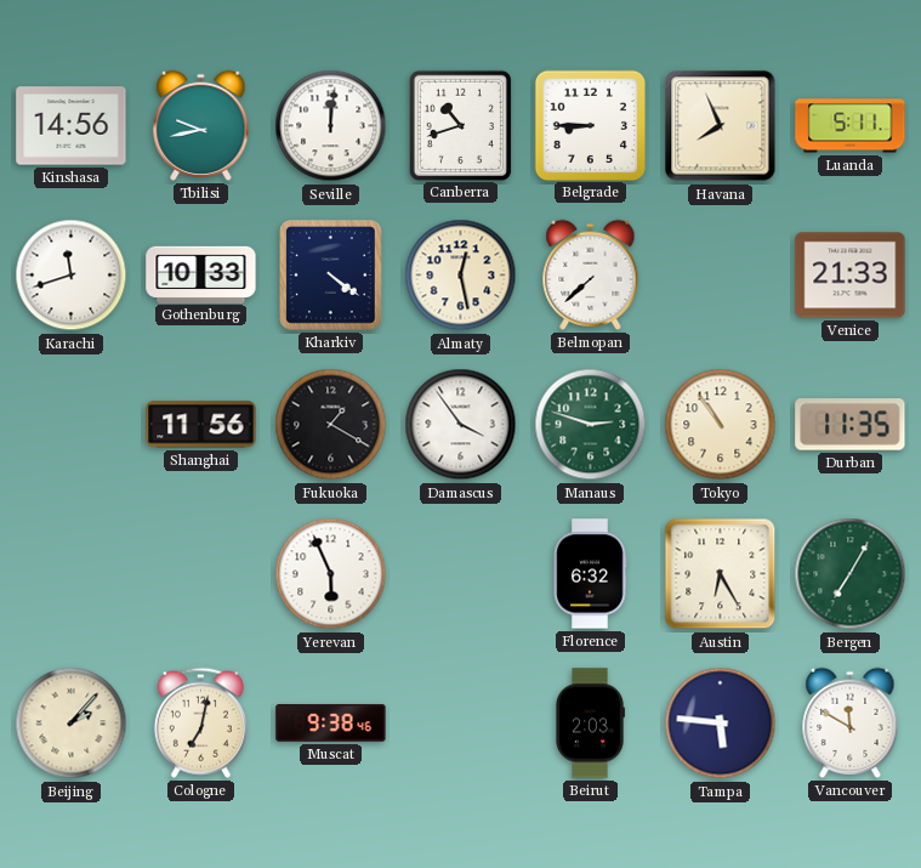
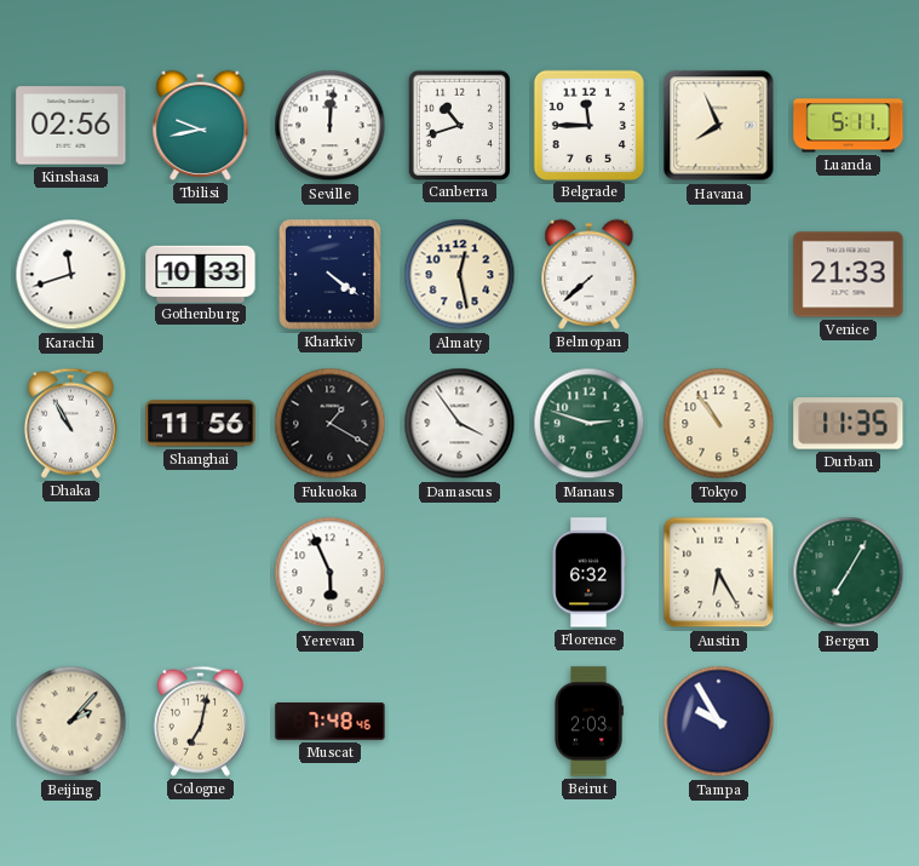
Kinshasa: 14:56 -> 02:56 (71, 126)
Belgrade: 8:45 -> 11:45 (588, 125)
Dhaka: none -> 10:55 (70, 423)
Muscat: 9:38 -> 7:48 (331, 722)
Tampa: 5:46 -> 9:55 (719, 722)
Vancouver: 11:50 -> none (851, 722)
